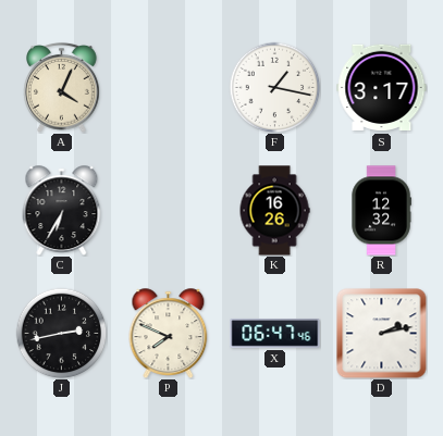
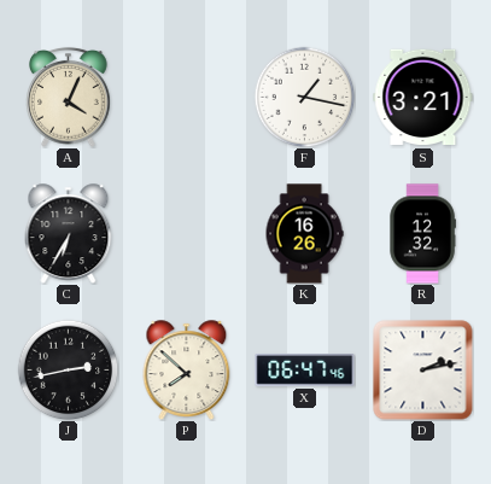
S: 3:17 -> 3:21 (423, 98)
P: 7:49 -> 7:52 (187, 371)
